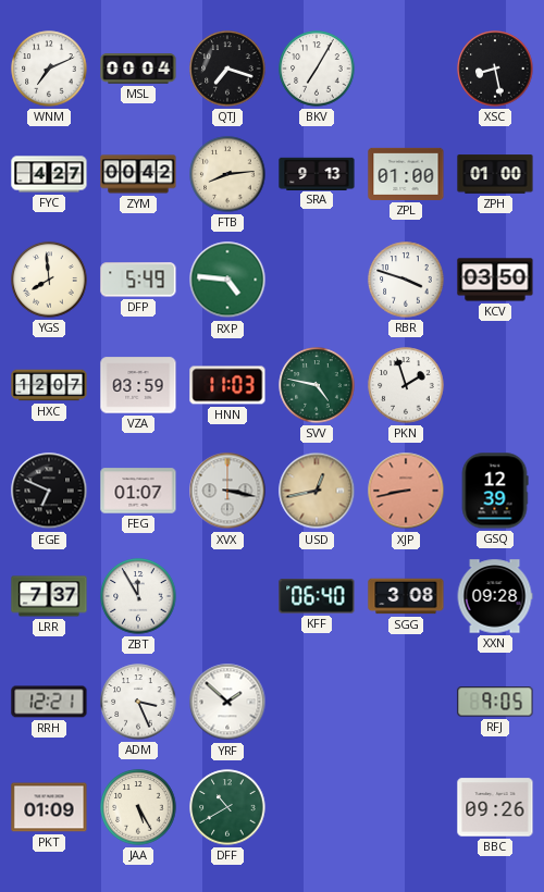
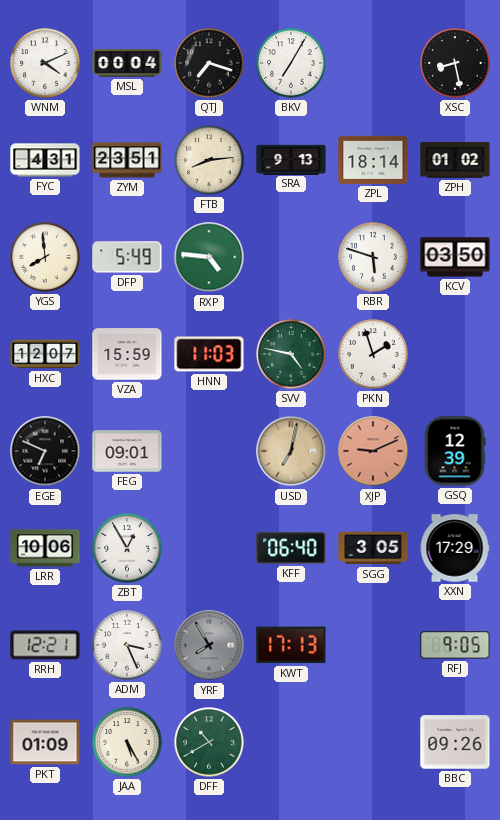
WNM: 7:11 -> 4:11 (45, 63)
FYC: 4:27 -> 4:31 (45, 160)
ZYM: 00:42 -> 23:51 (127, 160)
ZPL: 01:00 -> 18:14 (373, 160)
ZPH: 01:00 -> 01:02 (455, 160)
RBR: 3:48 -> 5:48 (373, 257)
VZA: 03:59 -> 15:59 (127, 354)
FEG: 01:07 -> 09:01 (127, 451)
XVX: 3:17 -> none (227, 491)
USD: 12:43 -> 7:02 (291, 451)
XJP: 8:43 -> 9:11 (373, 451)
LRR: 7:37 -> 10:06 (45, 548)
ZBT: 11:55 -> 12:55 (127, 548)
SGG: 3:08 -> 3:05 (373, 548)
XXN: 09:28 -> 17:29 (455, 548)
YRF: 1:52 -> 7:55 (209, 645)
YRF dial: white -> grey (209, 645)
KWT: none -> 17:13 (291, 645)
